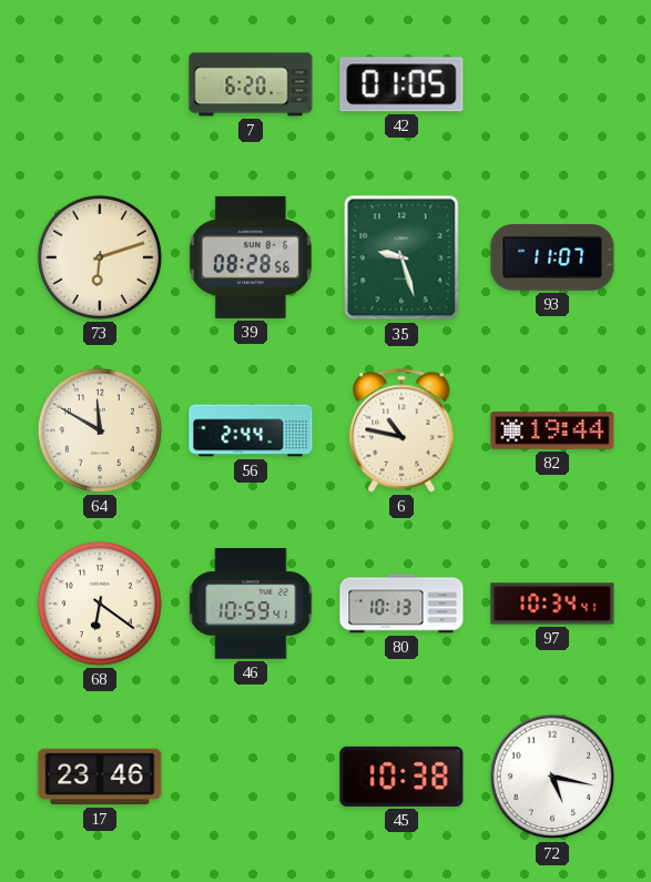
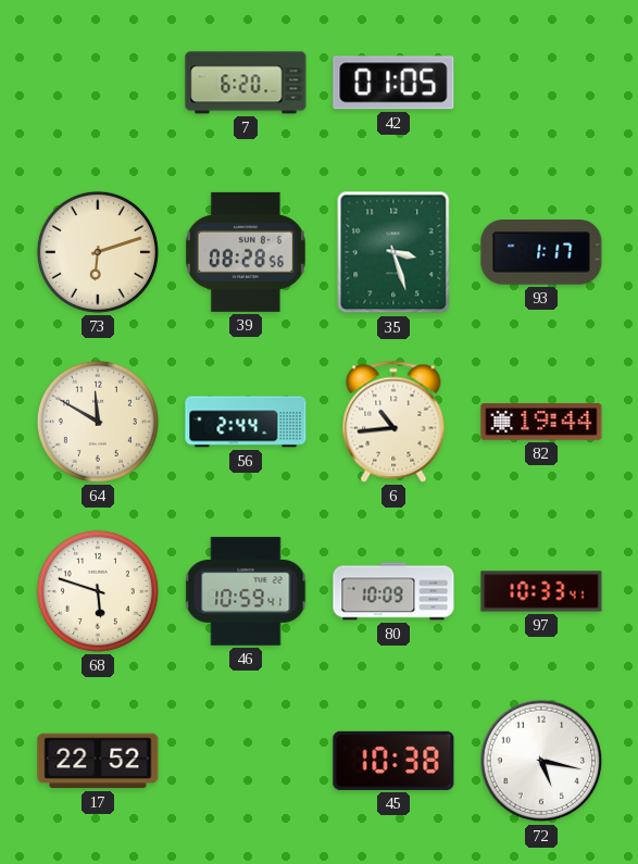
35: 9:27 -> 3:27 (393, 252)
93: 11:07 -> 1:17 (541, 252)
6: 10:47 -> 10:44 (393, 422)
68: 6:21 -> 5:48 (98, 591)
80: 10:13 -> 10:09 (393, 591)
97: 10:34 -> 10:33 (541, 591)
17: 23:46 -> 22:52 (98, 761)
